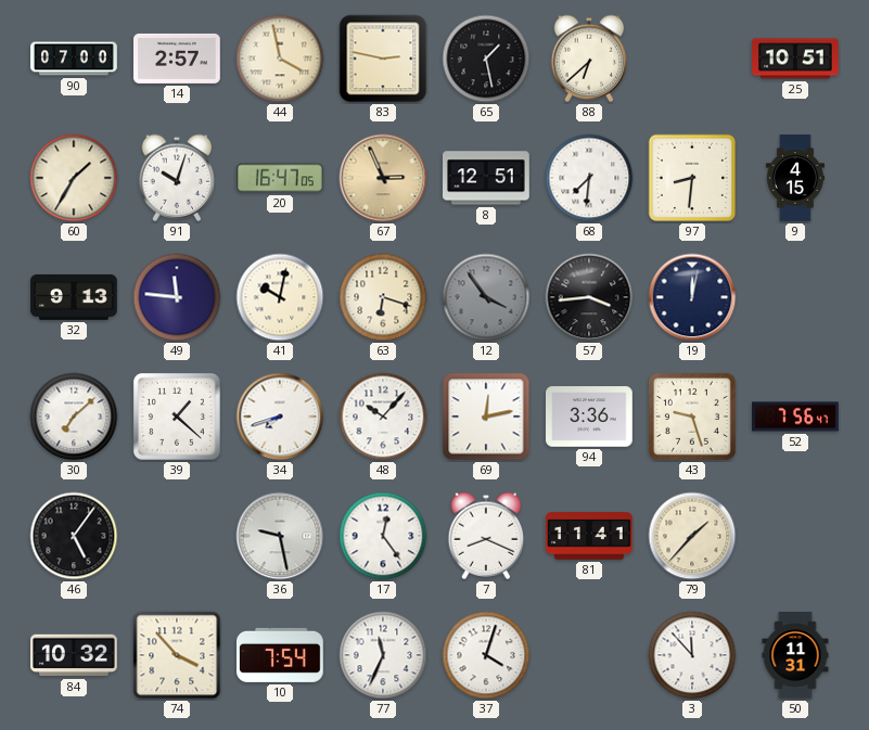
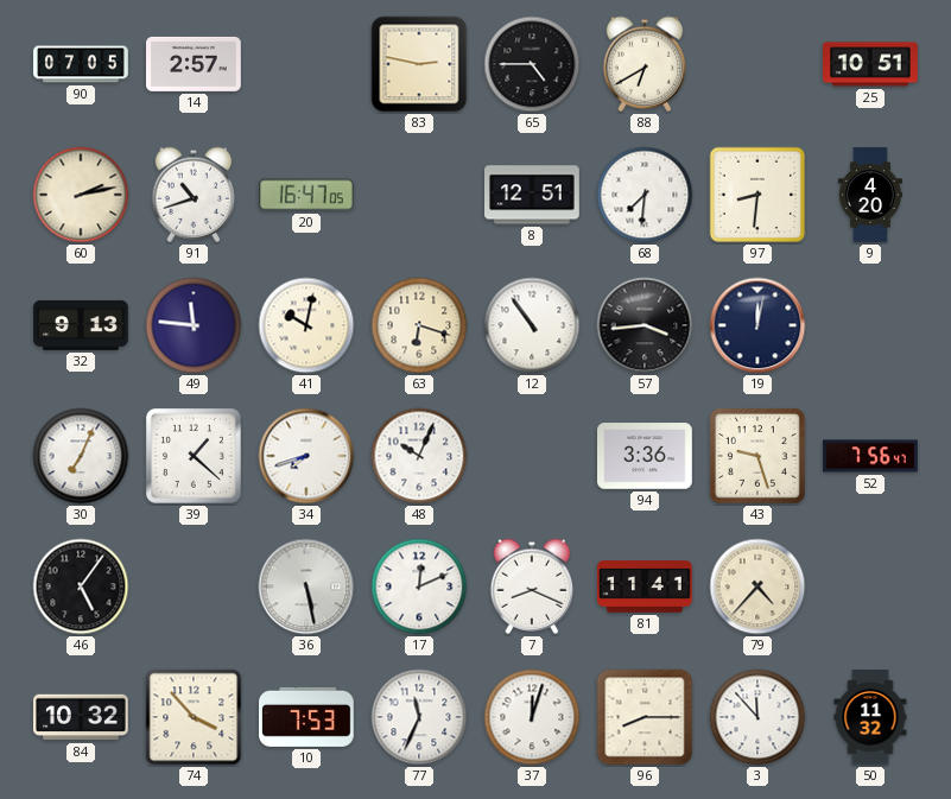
90: 07:00 -> 07:05 (81, 64)
44: 3:58 -> none (280, 59)
65: 1:28 -> 4:45 (532, 64)
88: 6:38 -> 6:40 (645, 64)
60: 1:35 -> 2:13 (81, 195)
91: 10:03 -> 10:42 (194, 195)
67: 2:56 -> none (383, 178)
9: 4:15 -> 4:20 (870, 195)
12: 3:54 -> 10:54 (532, 325)
12 dial: grey -> white (532, 325)
30: 7:08 -> 7:04 (81, 456)
48: 10:07 -> 10:04 (419, 456)
69: 12:13 -> none (486, 417)
36: 9:28 -> 5:28 (306, 586)
17: 12:24 -> 12:11 (419, 586)
79: 1:37 -> 4:37 (757, 586)
10: 7:54 -> 7:53 (308, 717)
37: 4:03 -> 12:03 (532, 717)
96: none -> 8:15 (645, 717)
50: 11:31 -> 11:32 (870, 717)
